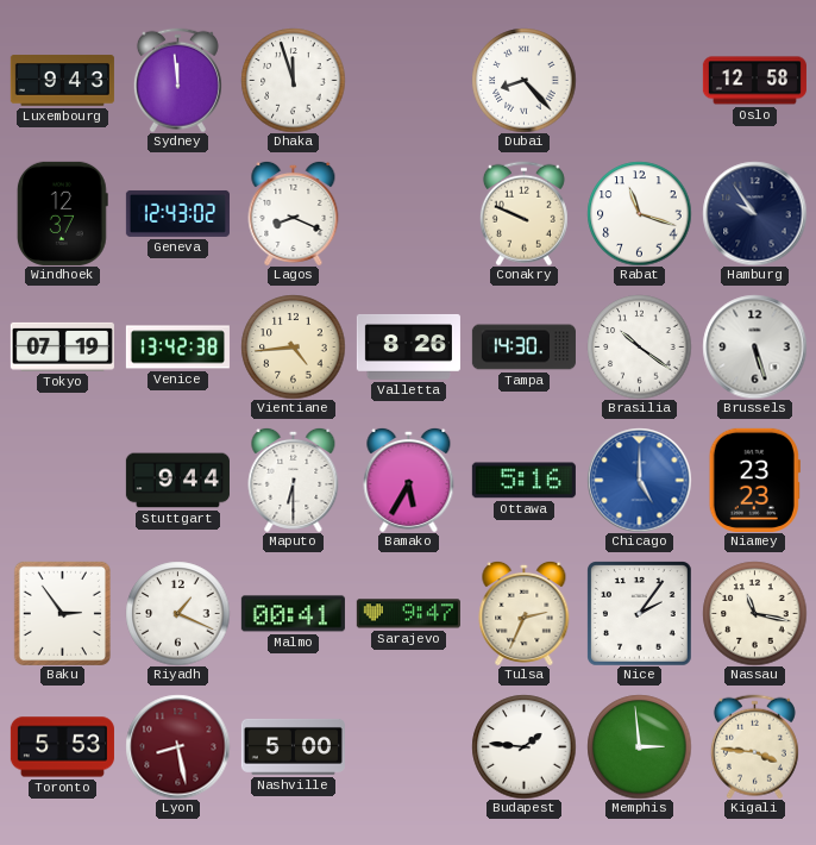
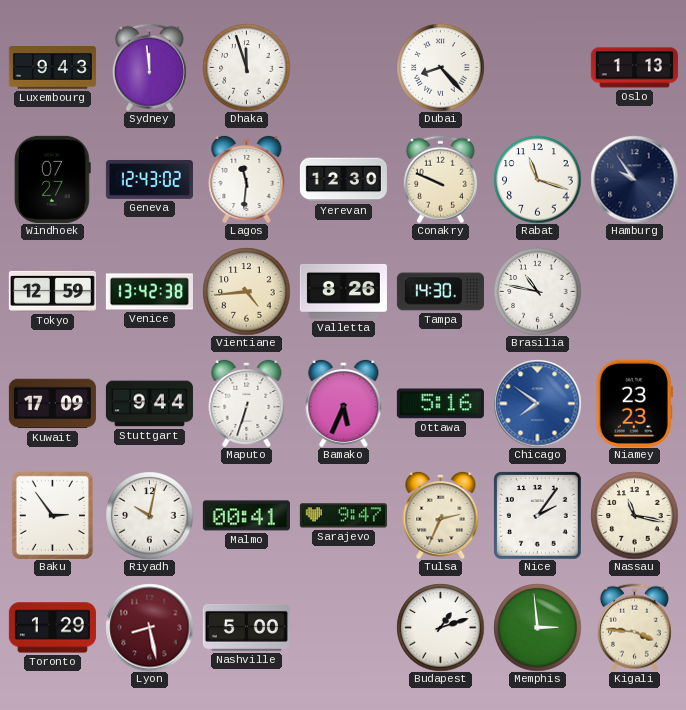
Oslo: 12:58 -> 1:13 (634, 68)
Windhoek: 12:37 -> 07:27 (52, 179)
Lagos: 8:19 -> 11:31 (247, 179)
Yerevan: none -> 12:30 (343, 180)
Tokyo: 07:19 -> 12:59 (52, 291)
Brasilia: 10:21 -> 10:47 (537, 291)
Brussels: 5:27 -> none (754, 346)
Kuwait: none -> 17:09 (52, 404)
Maputo: 6:30 -> 6:33 (247, 403)
Bamako: 5:35 -> 5:34 (344, 403)
Chicago: 5:00 -> 7:51 (537, 403)
Riyadh: 1:19 -> 10:02 (149, 515)
Toronto: 5:53 -> 1:29 (52, 628)
Budapest: 1:46 -> 1:12 (440, 627)
